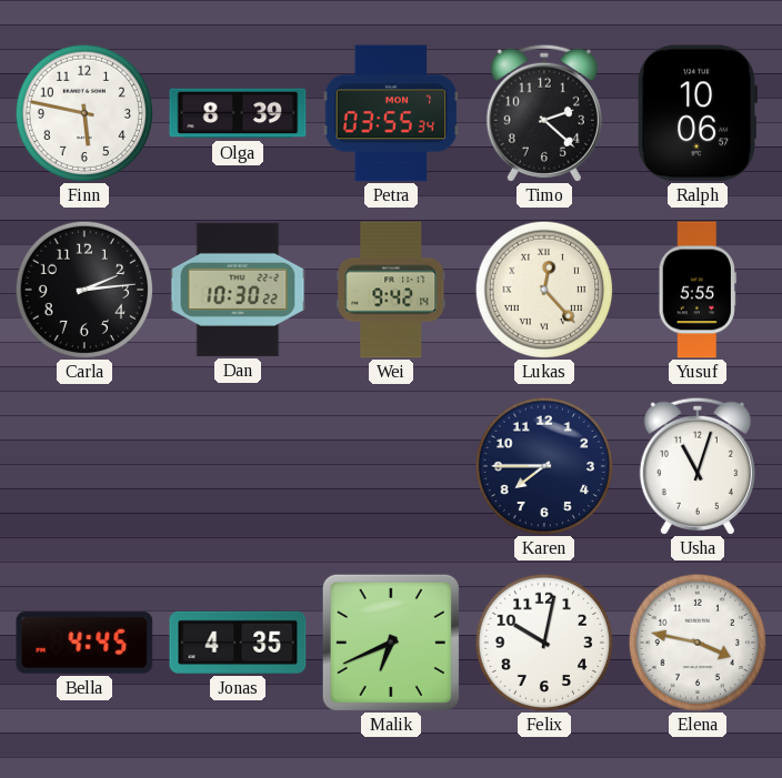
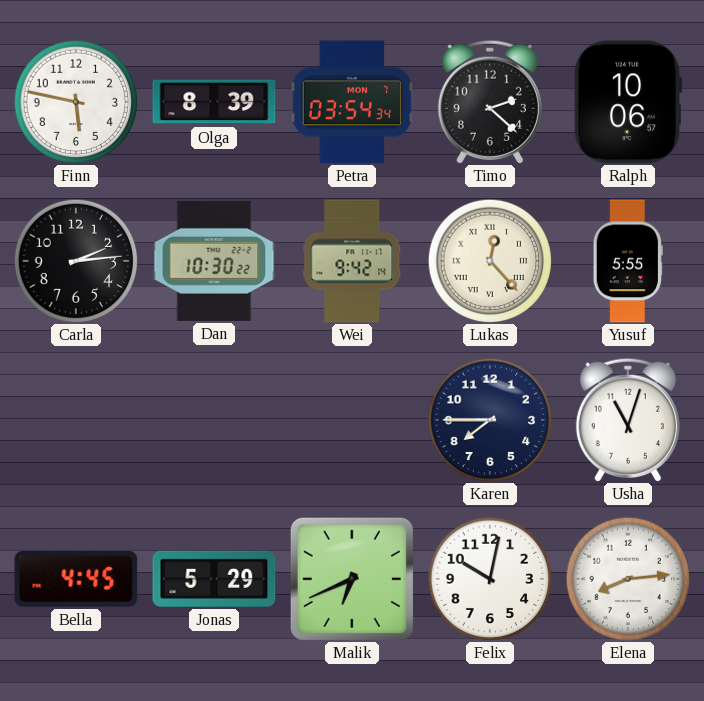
Petra: 03:55 -> 03:54 (352, 102)
Jonas: 4:35 -> 5:29 (214, 579)
Elena: 3:47 -> 8:14 (628, 579)
